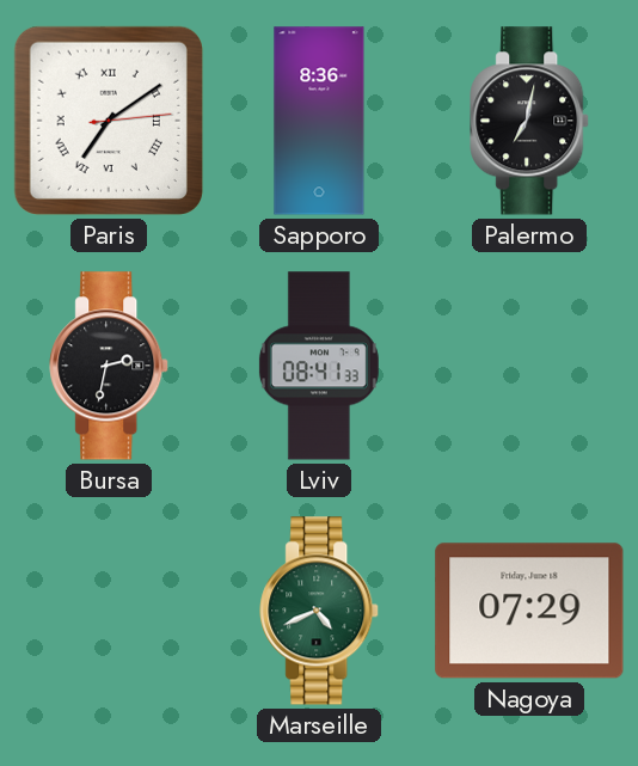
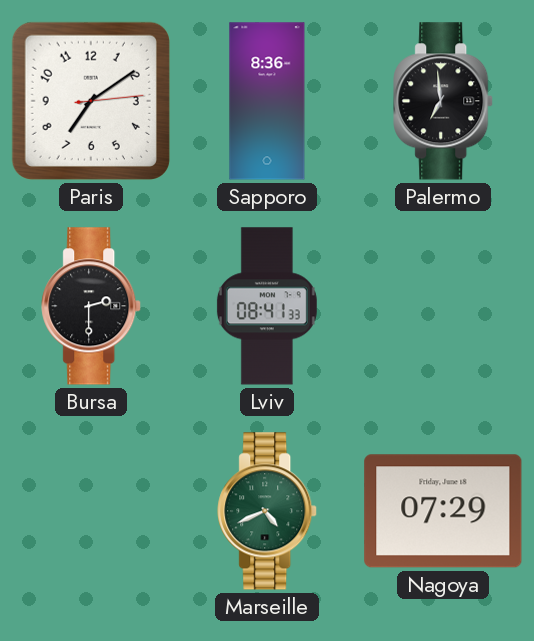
Paris numerals: Roman -> Arabic (91, 101)
Palermo: 7:02 -> 6:59 (444, 101)
Bursa: 2:32 -> 2:30 (92, 306)
